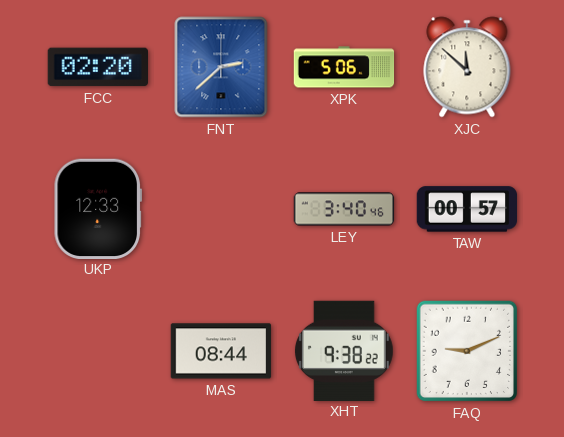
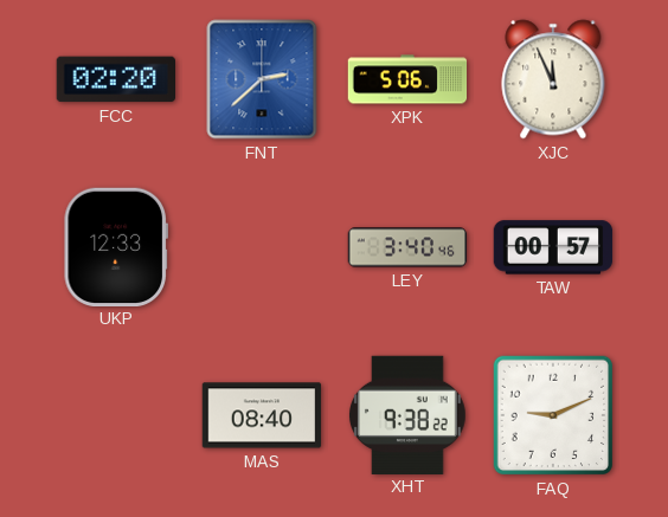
XJC: 11:52 -> 11:56 (553, 79)
MAS: 08:44 -> 08:40 (262, 415)
